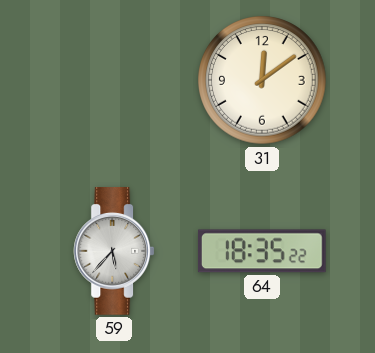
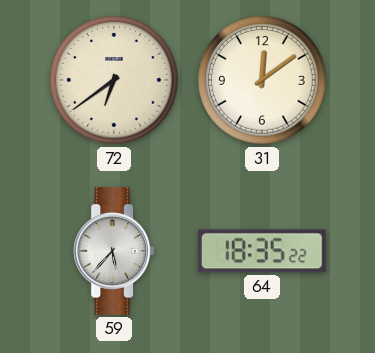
72: none -> 6:39 (114, 80)
